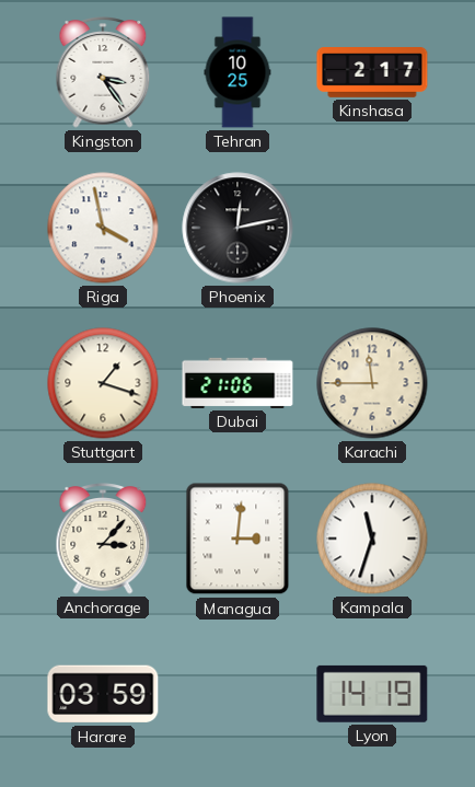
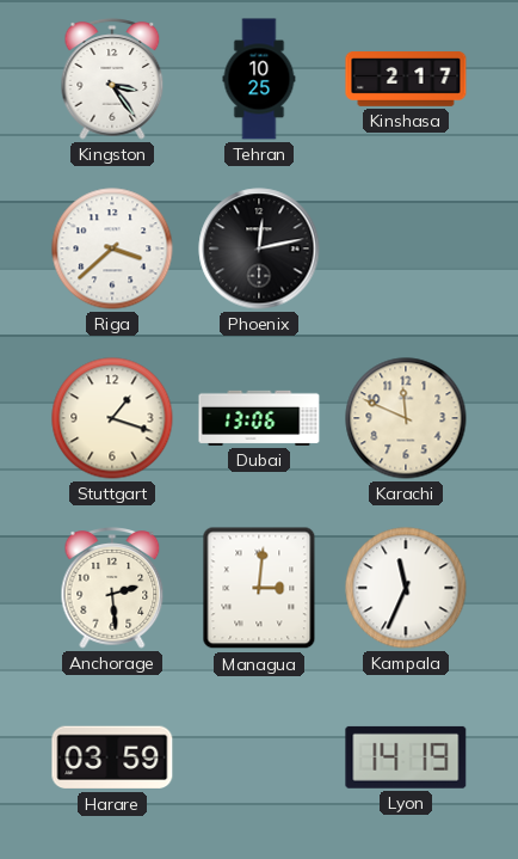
Riga: 3:58 -> 3:38 (112, 249)
Dubai: 21:06 -> 13:06 (259, 418)
Karachi: 11:45 -> 11:49 (406, 418)
Anchorage: 3:07 -> 2:29 (112, 588)
Kampala: 11:33 -> 11:34 (406, 588)
